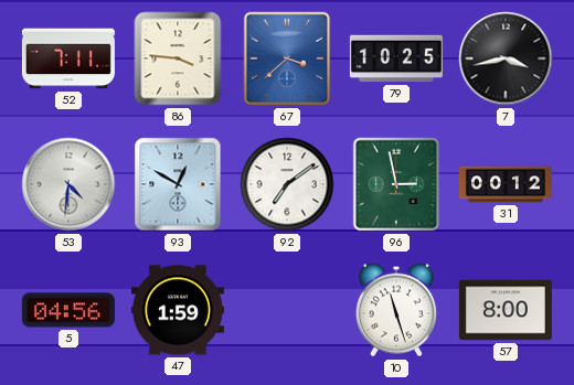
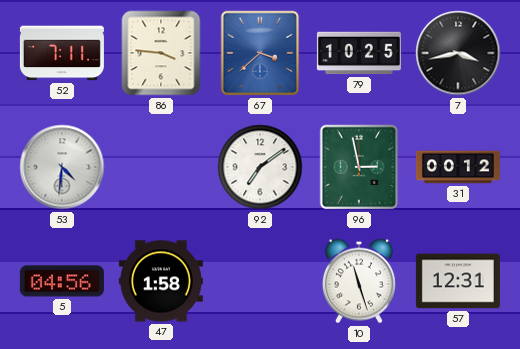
93: 12:50 -> none (178, 184)
47: 1:59 -> 1:58 (161, 281)
57: 8:00 -> 12:31 (458, 281)
